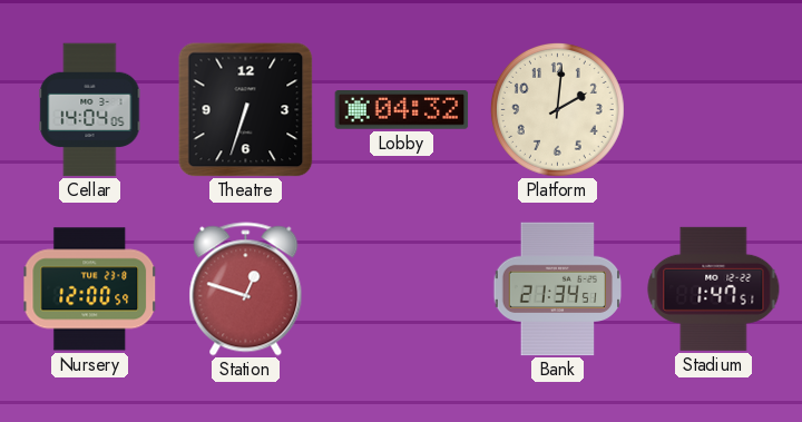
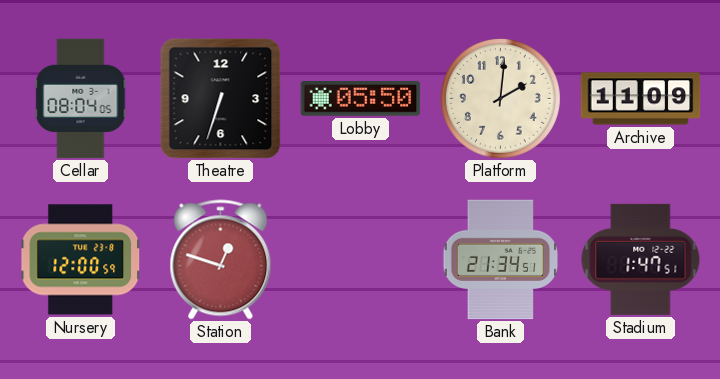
Cellar: 14:04 -> 08:04 (81, 99)
Lobby: 04:32 -> 05:50 (361, 99)
Archive: none -> 11:09 (641, 99)
